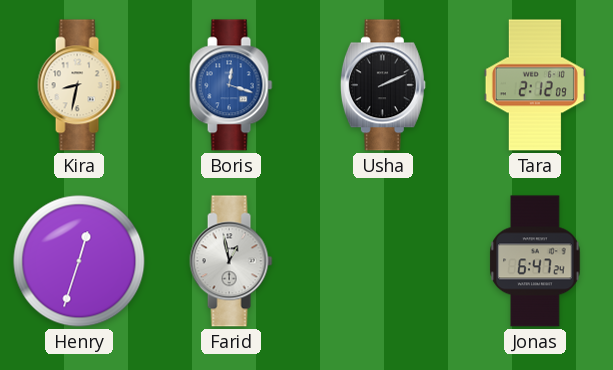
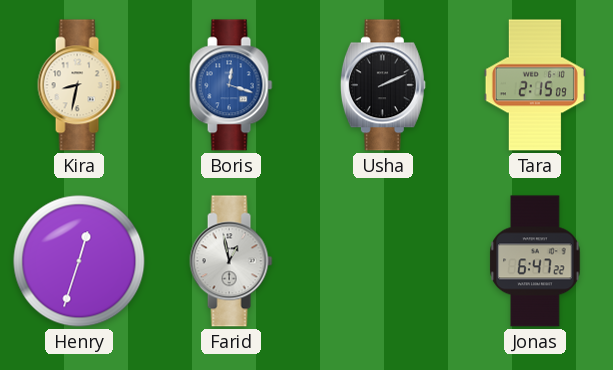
Tara: 2:12 -> 2:15 (535, 85)
Jonas: 6:47:24 -> 6:47:22 (535, 261)
